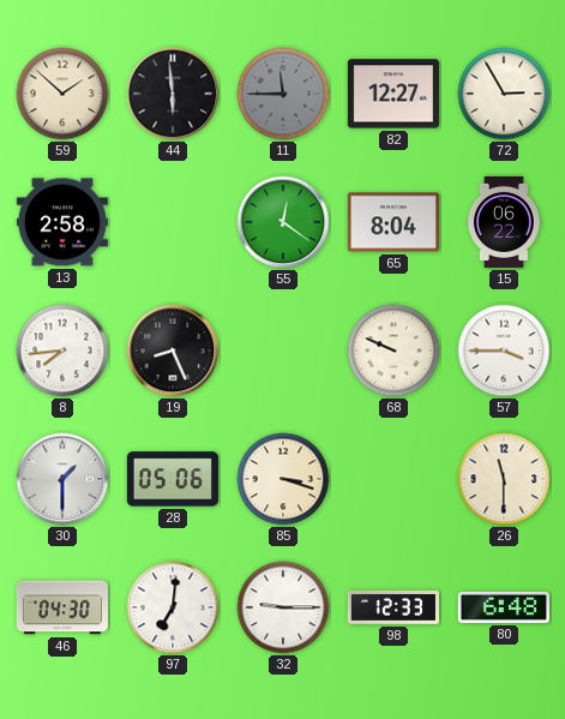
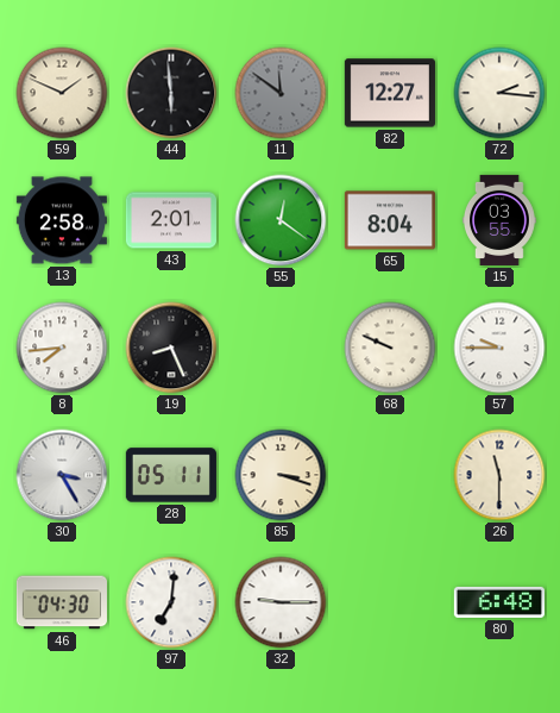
59: 1:52 -> 1:49 (62, 93)
11: 11:45 -> 11:51 (281, 93)
72: 2:55 -> 2:16 (499, 93)
43: none -> 2:01 (171, 220)
15: 06:22 -> 03:55 (499, 220)
57: 3:45 -> 9:45 (499, 348)
30: 1:30 -> 3:25 (62, 475)
28: 05:06 -> 05:11 (171, 475)
98: 12:33 -> none (393, 609)
